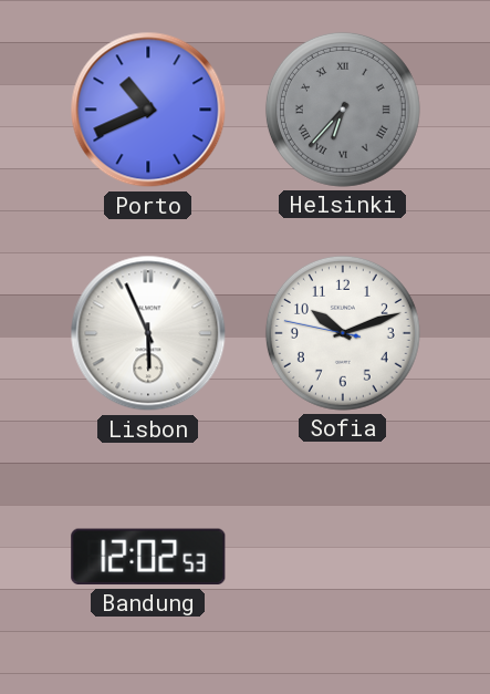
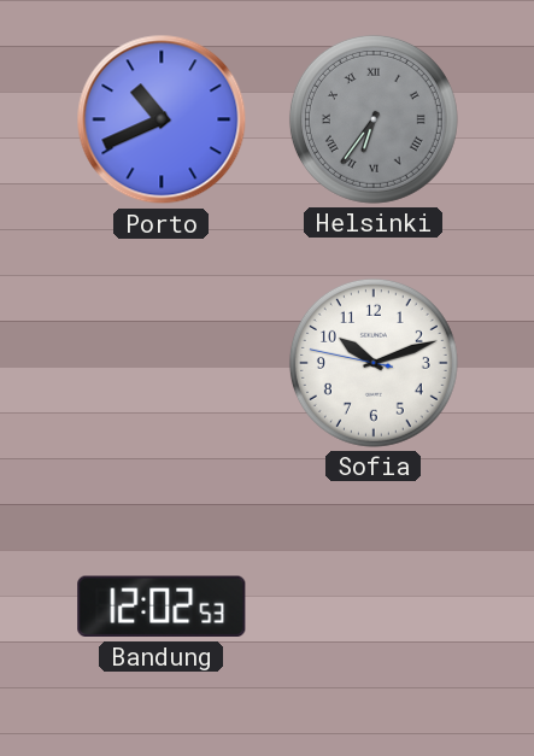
Helsinki: 6:37 -> 6:36 (374, 119)
Lisbon: 5:56 -> none (148, 333)
